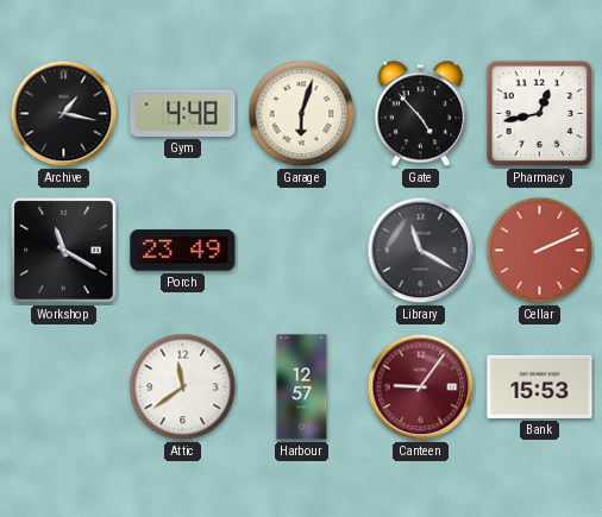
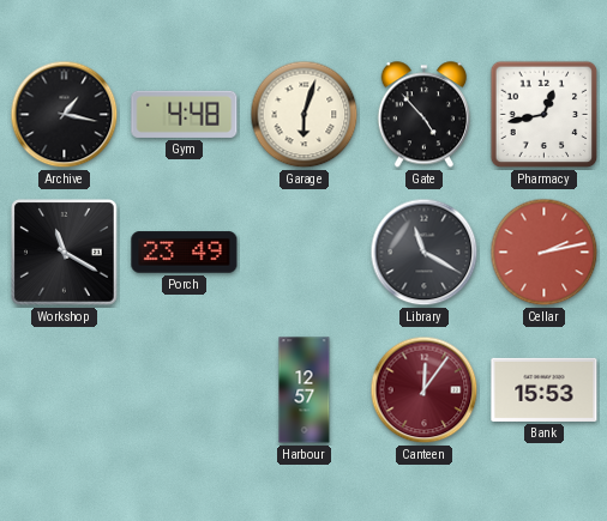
Cellar: 2:11 -> 2:13 (545, 253)
Attic: 11:39 -> none (183, 387)
Canteen: 9:06 -> 12:06 (425, 390)
